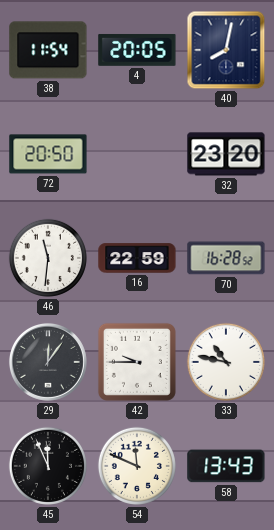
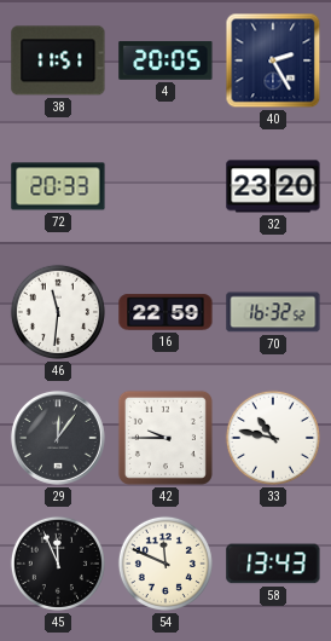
38: 11:54 -> 11:51 (58, 60)
40: 8:02 -> 2:25 (273, 60)
72: 20:50 -> 20:33 (58, 186)
70: 16:28 -> 16:32 (273, 312)
